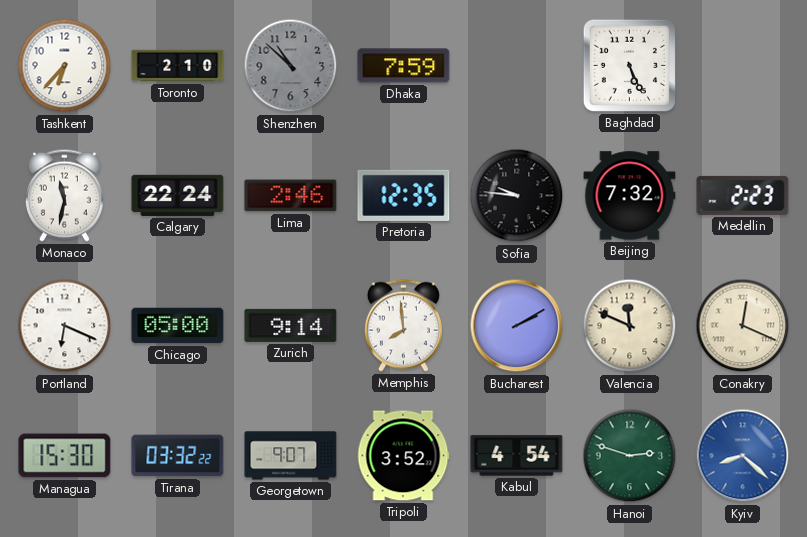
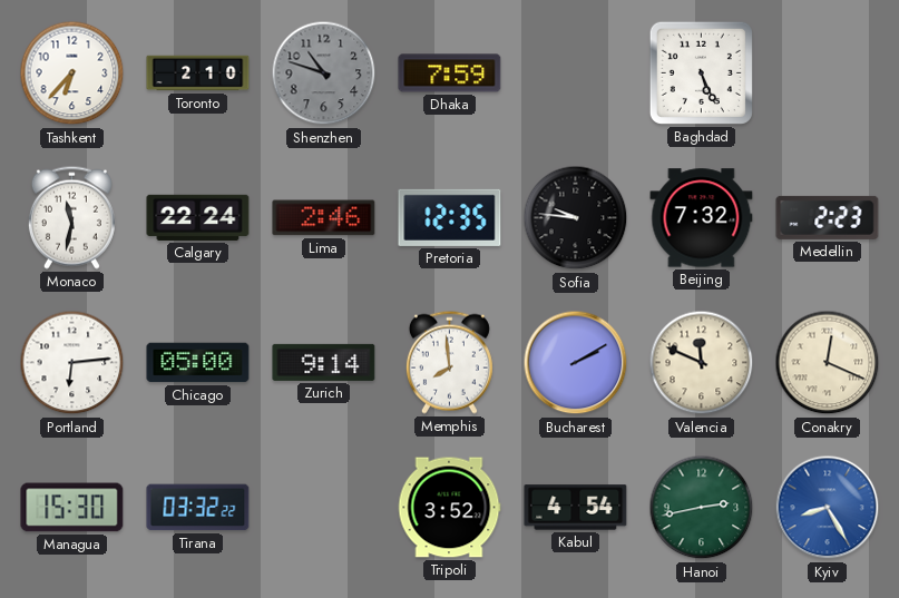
Shenzhen: 10:52 -> 10:48 (324, 73)
Portland: 6:19 -> 6:14 (72, 363)
Georgetown: 9:07 -> none (291, 456)
Hanoi: 2:48 -> 2:43 (702, 508)
Kyiv: 8:22 -> 8:25 (828, 508)
